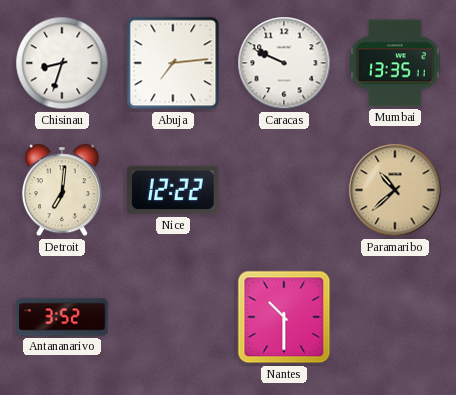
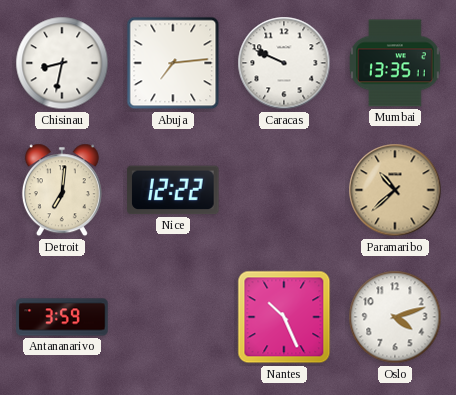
Chisinau: 8:33 -> 8:32 (62, 63)
Antananarivo: 3:52 -> 3:59 (62, 317)
Nantes: 10:30 -> 10:26 (284, 317)
Oslo: none -> 4:12 (395, 317)
